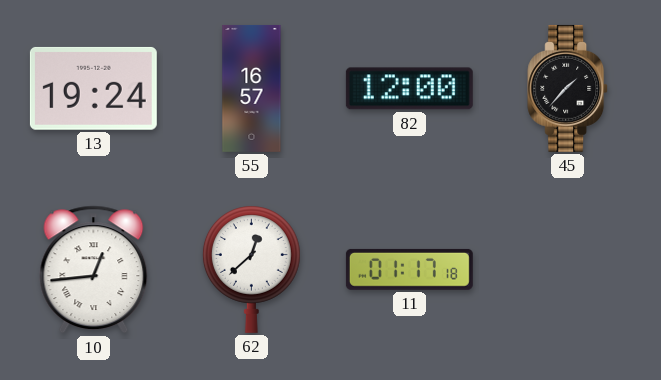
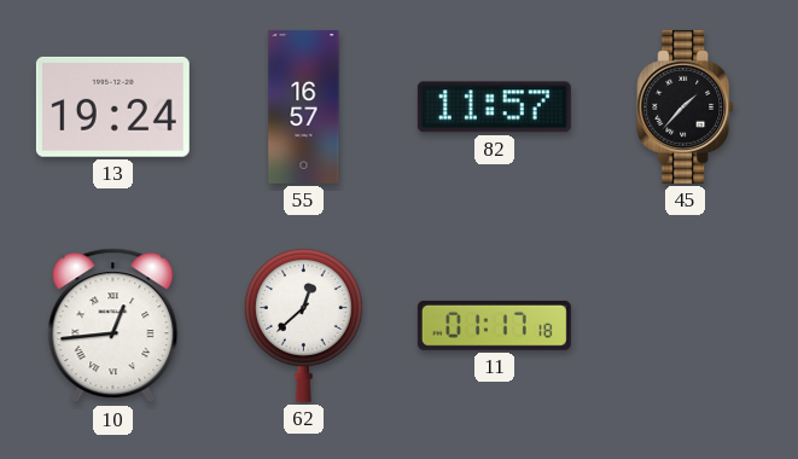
82: 12:00 -> 11:57 (494, 108)
